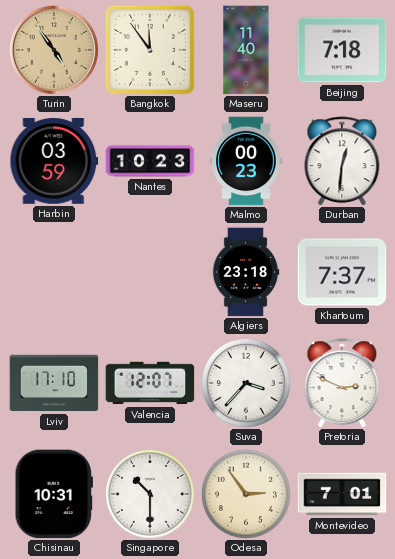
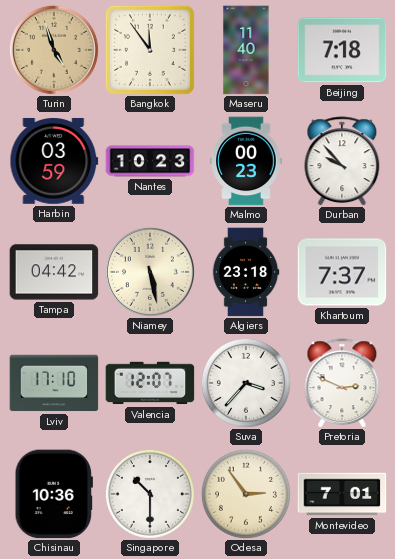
Turin: 4:54 -> 4:57 (54, 50)
Durban: 12:31 -> 9:53 (342, 161)
Tampa: none -> 04:42 (54, 272)
Niamey: none -> 5:28 (150, 272)
Chisinau: 10:31 -> 10:36 (53, 494)
